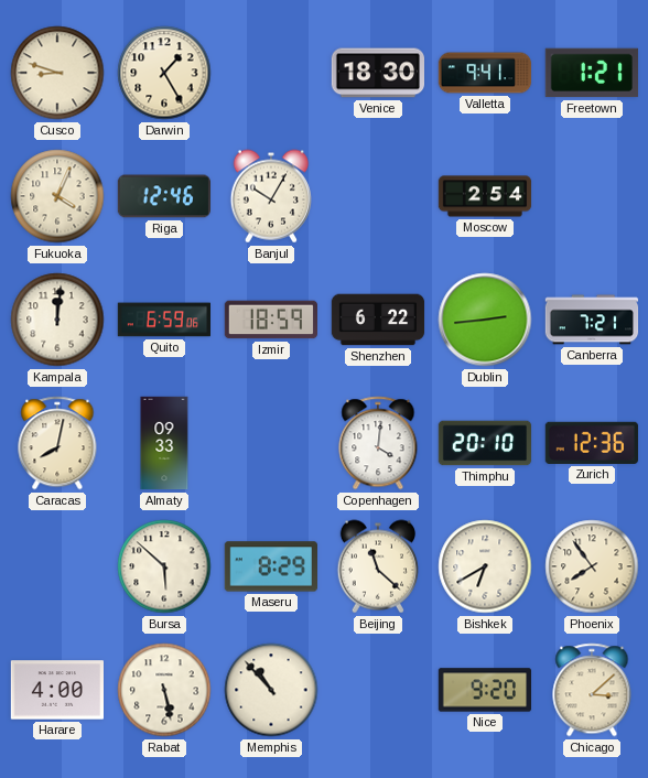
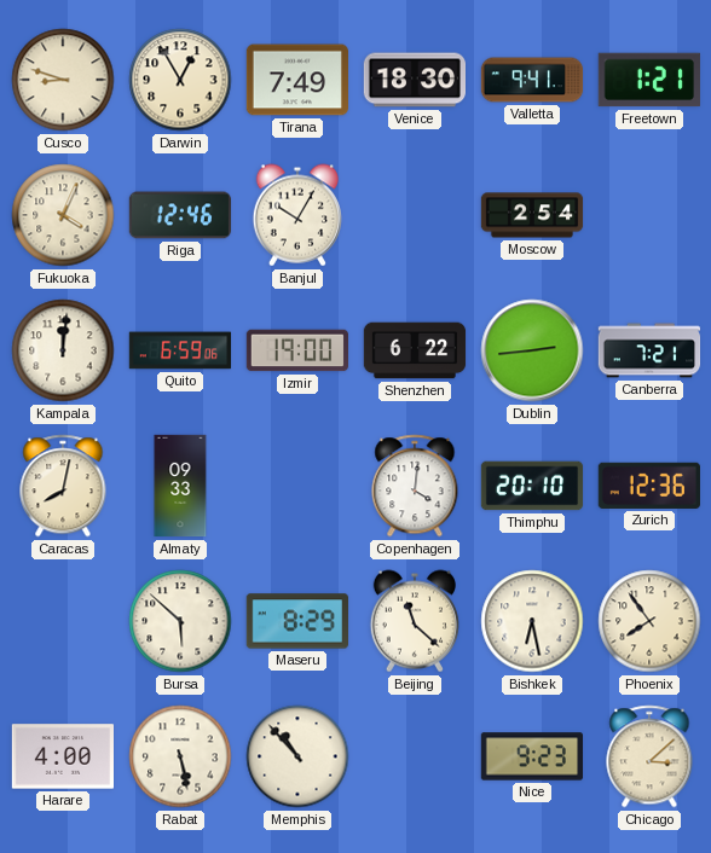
Darwin: 1:25 -> 12:55 (180, 80)
Tirana: none -> 7:49 (296, 80)
Izmir: 18:59 -> 19:00 (296, 350)
Bishkek: 6:40 -> 6:28 (532, 621)
Nice: 9:20 -> 9:23 (531, 756)
